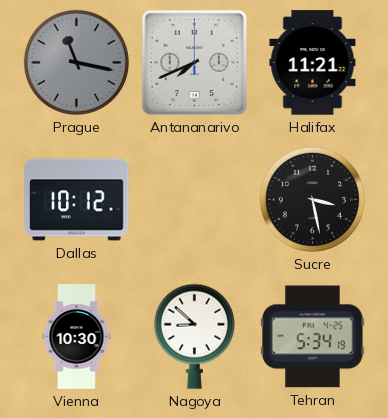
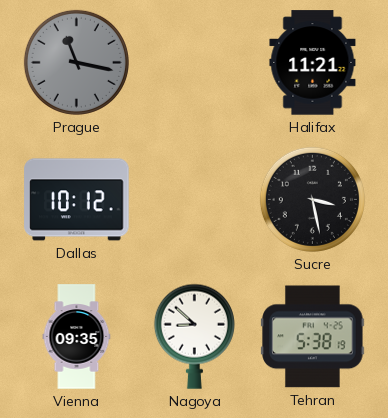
Antananarivo: 7:41 -> none (194, 62)
Vienna: 10:30 -> 09:35 (77, 337)
Tehran: 5:34 -> 5:38 (313, 337)
